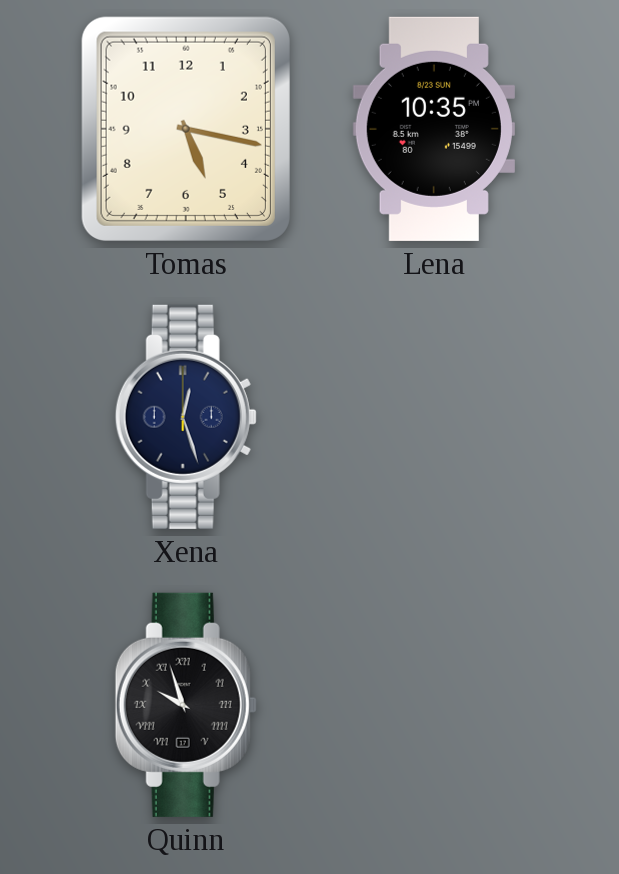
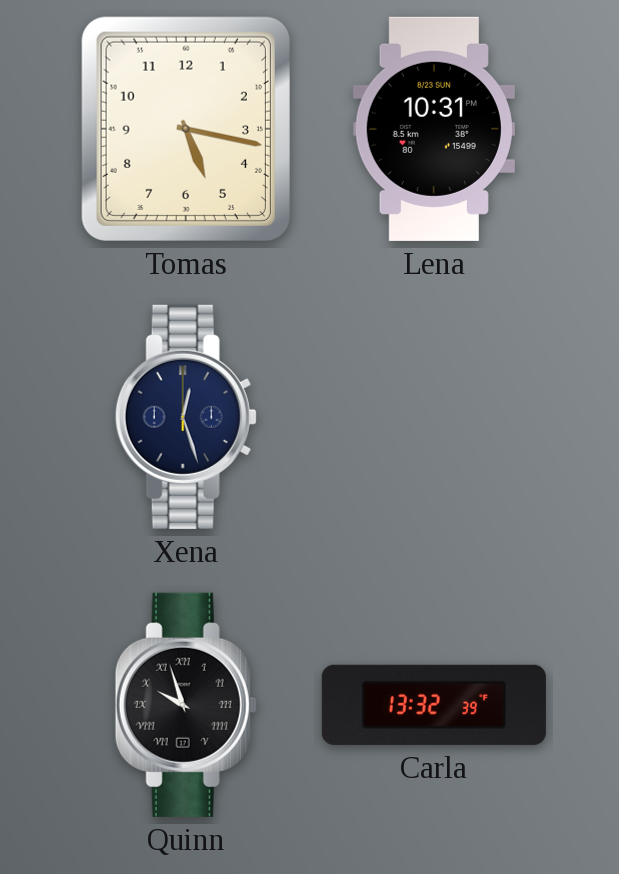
Lena: 10:35 -> 10:31 (434, 129)
Carla: none -> 13:32 (434, 705)
